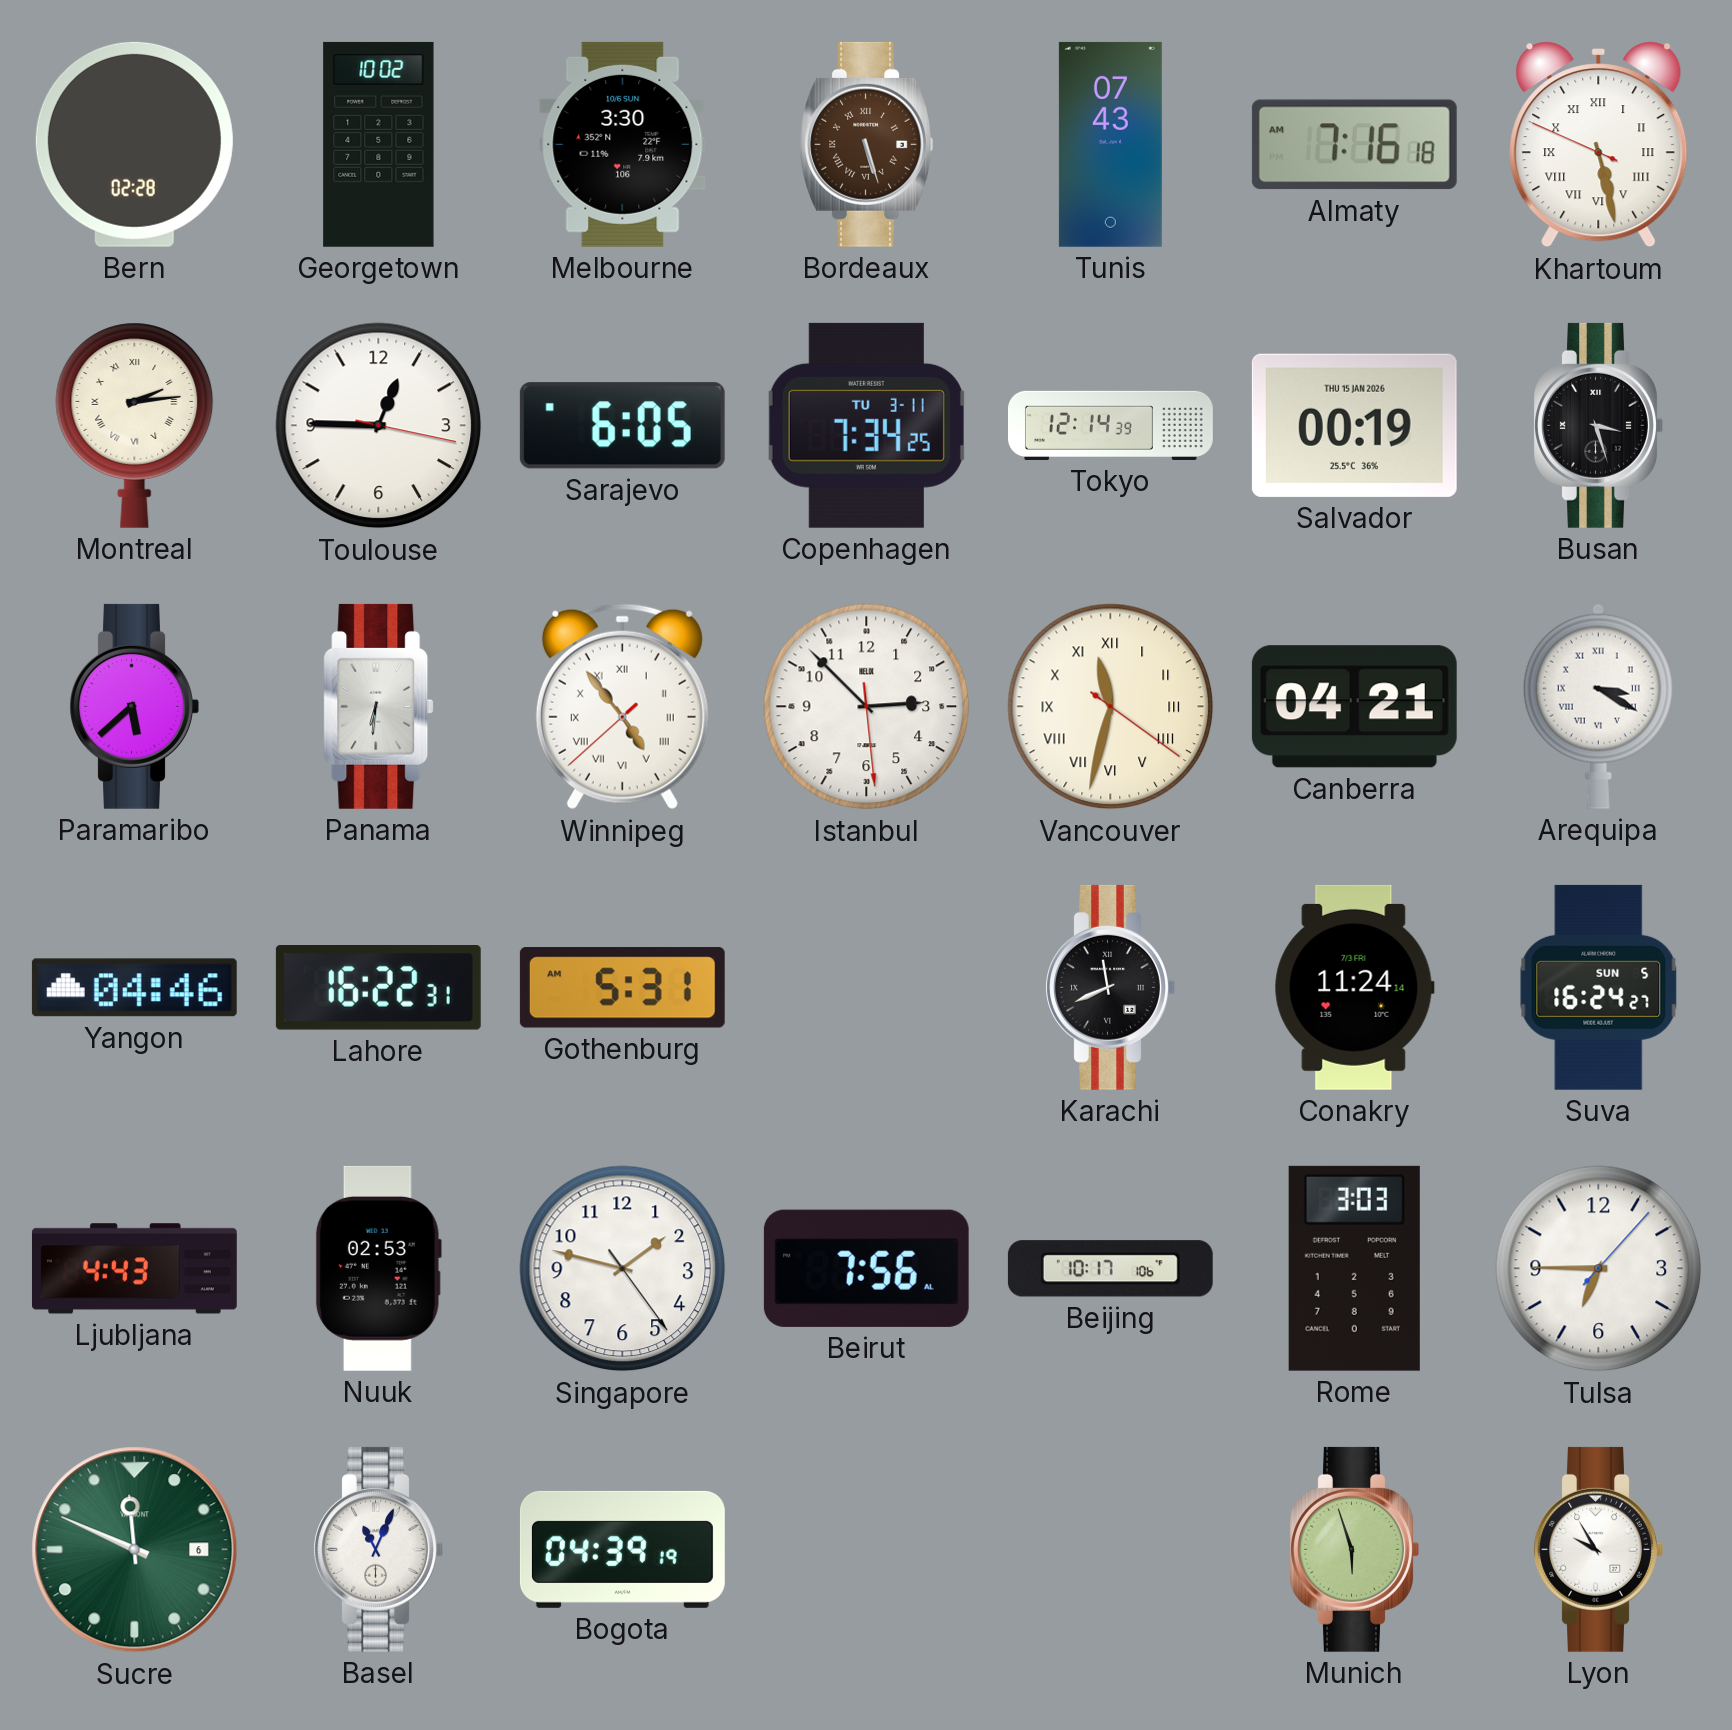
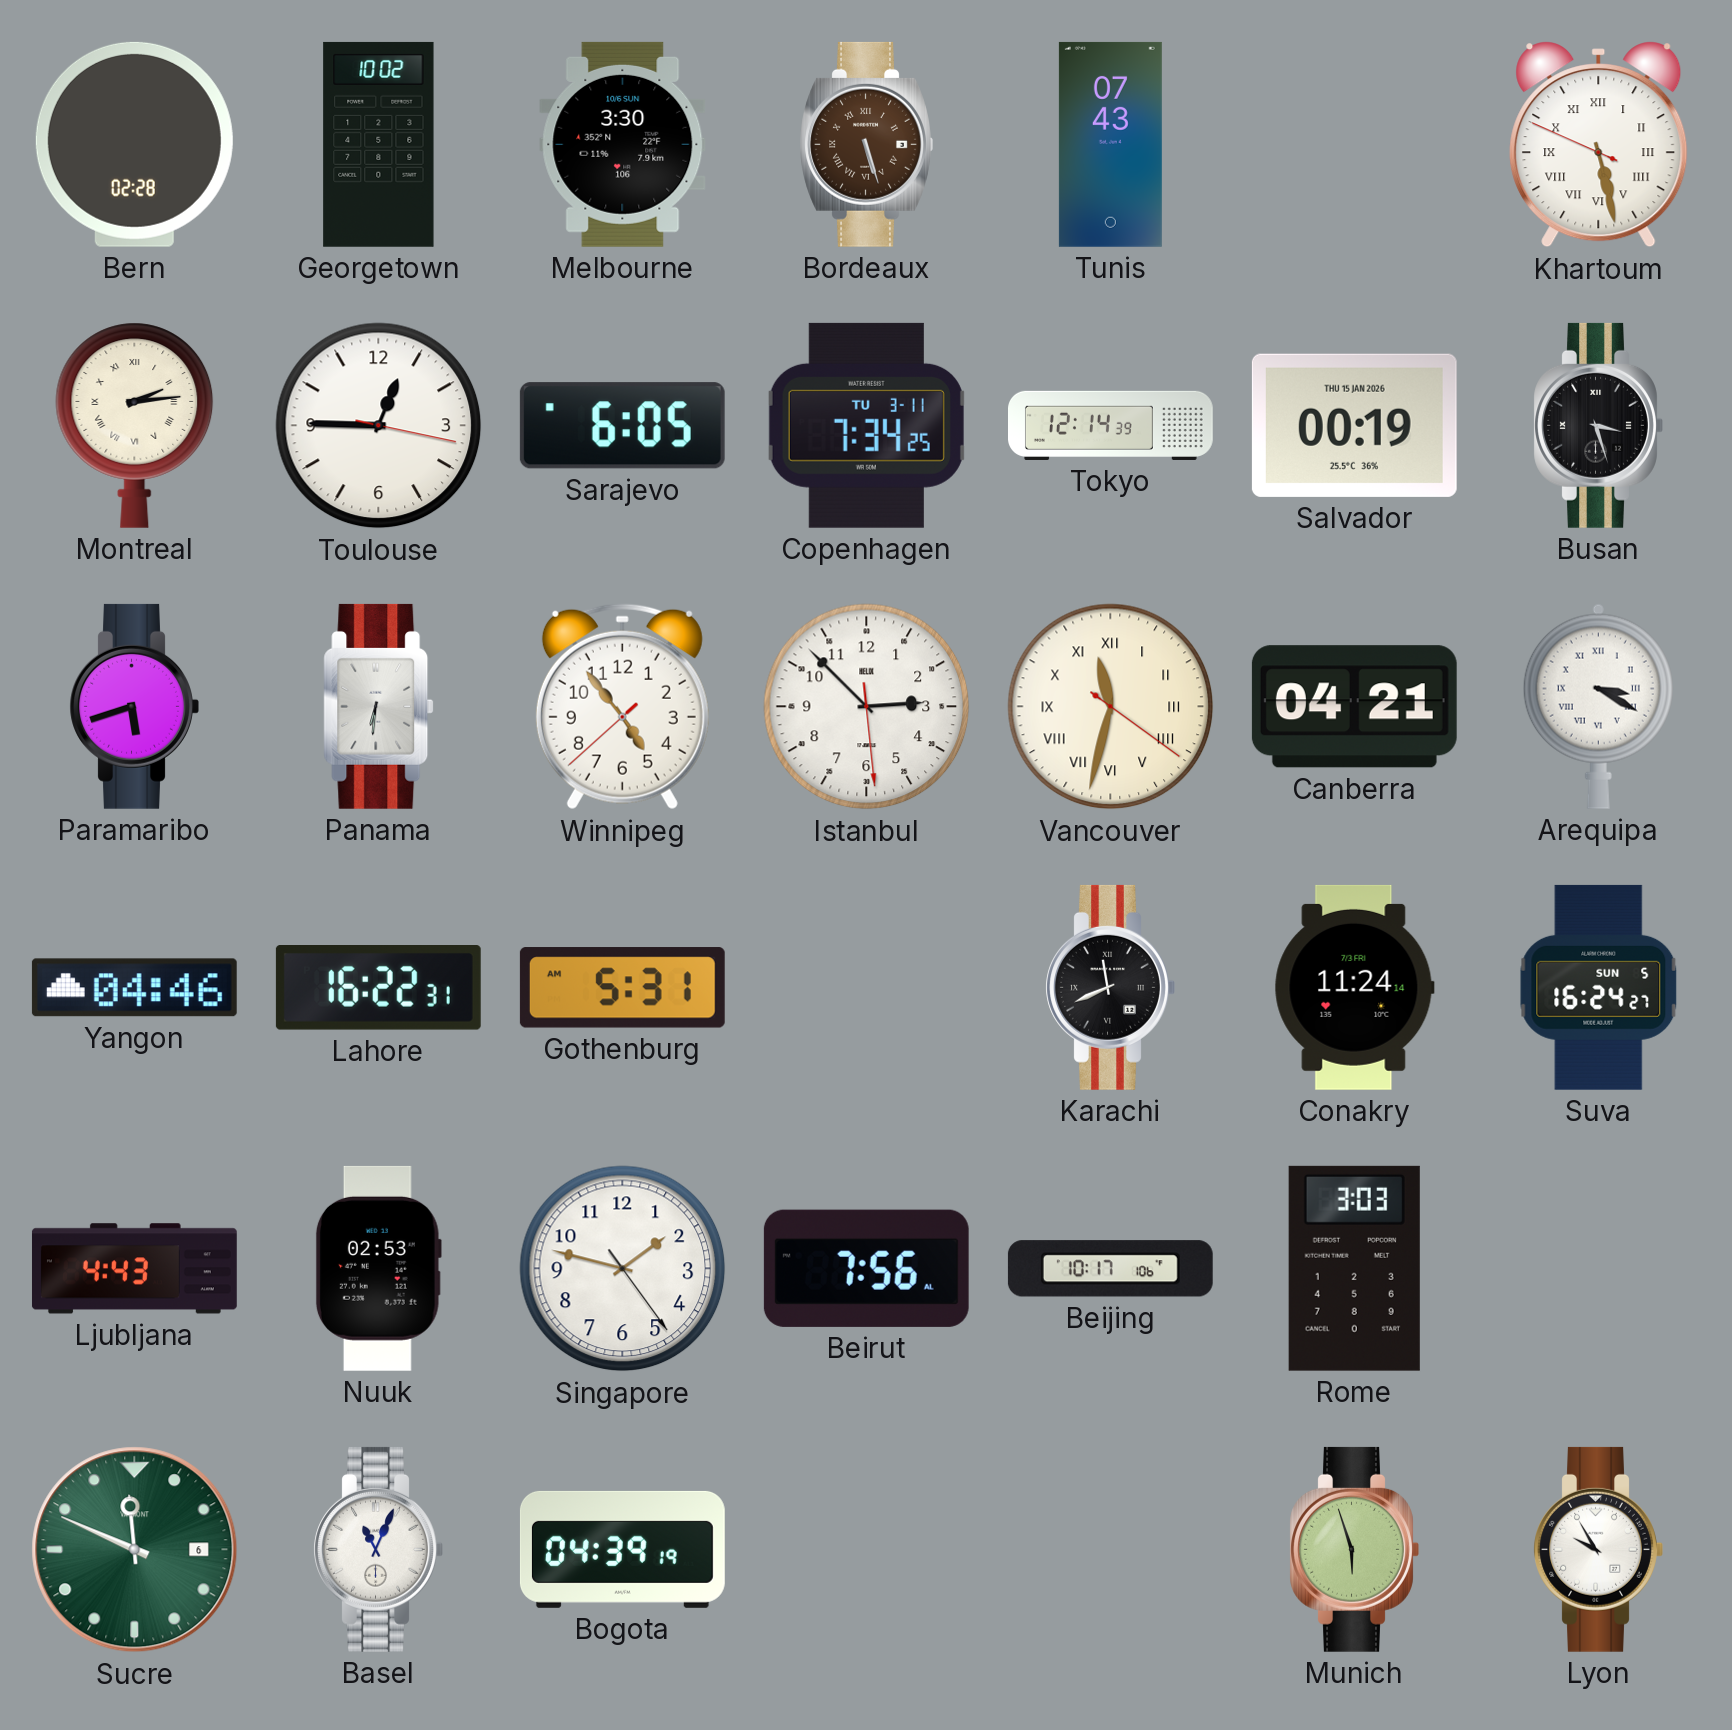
Almaty: 7:16 -> none (1354, 145)
Paramaribo: 5:38 -> 5:42 (134, 706)
Winnipeg numerals: Roman -> Arabic (622, 707)
Tulsa: 6:45 -> none (1599, 1269)
